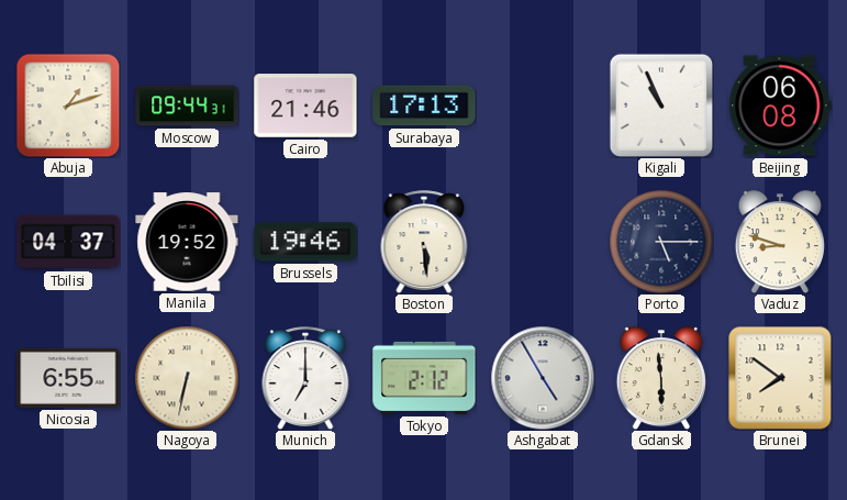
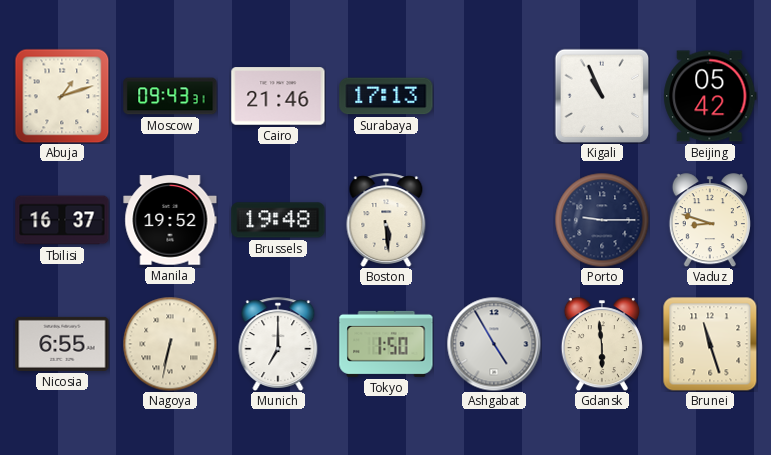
Moscow: 09:44 -> 09:43 (170, 96)
Beijing: 06:08 -> 05:42 (710, 96)
Tbilisi: 04:37 -> 16:37 (62, 220)
Brussels: 19:46 -> 19:48 (278, 220)
Porto: 5:15 -> 9:15 (602, 220)
Tokyo: 2:12 -> 1:50 (386, 344)
Brunei: 7:51 -> 11:27 (710, 344)
